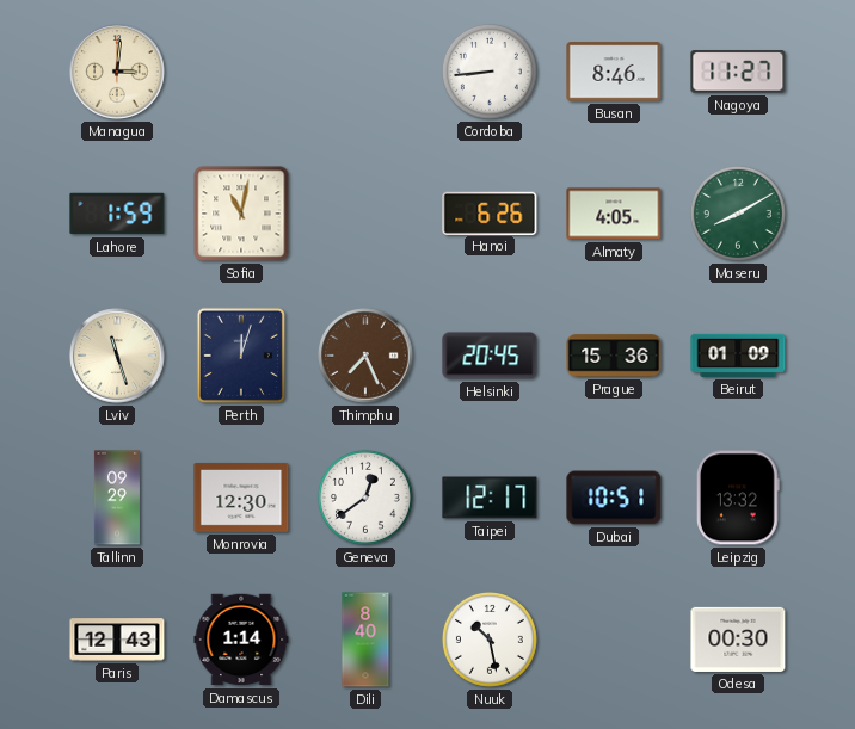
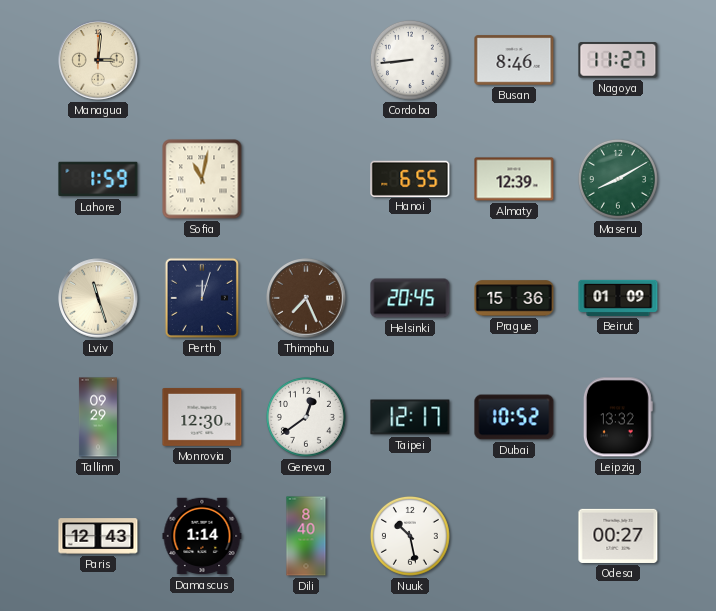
Hanoi: 6:26 -> 6:55 (410, 178)
Almaty: 4:05 -> 12:39 (514, 179)
Dubai: 10:51 -> 10:52 (514, 417)
Odesa: 00:30 -> 00:27 (618, 536)
